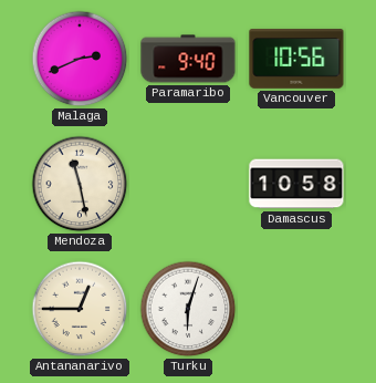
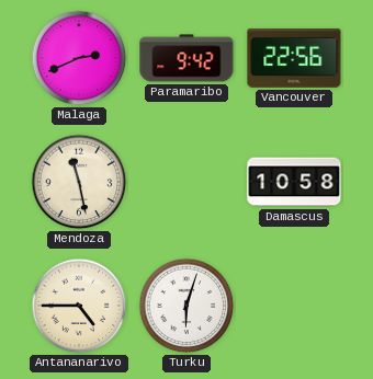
Paramaribo: 9:40 -> 9:42 (187, 58)
Vancouver: 10:56 -> 22:56 (294, 58)
Antananarivo: 12:45 -> 4:45 (79, 306)
